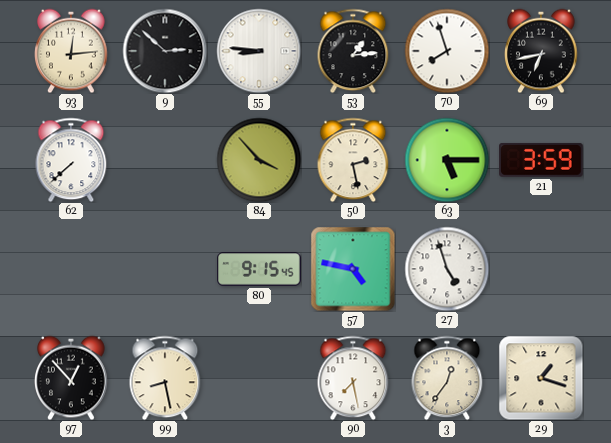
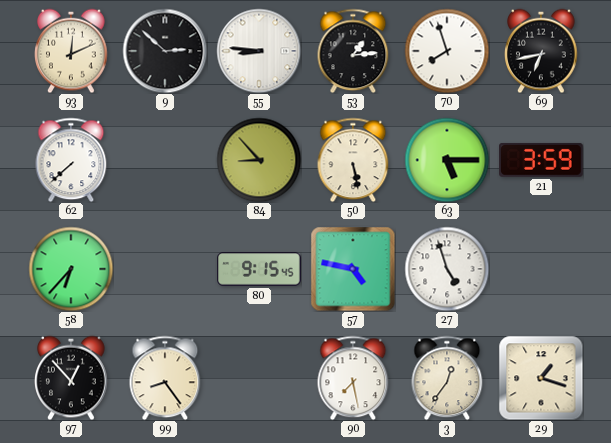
93: 12:14 -> 12:11 (71, 51)
84: 3:53 -> 8:53 (259, 160)
50: 2:28 -> 5:28 (353, 160)
58: none -> 6:37 (71, 269)
99: 8:28 -> 8:24 (165, 378)
